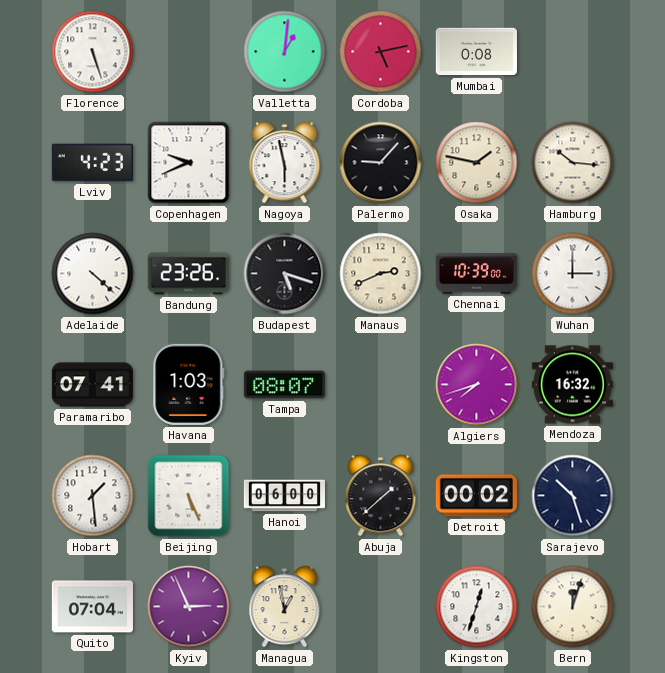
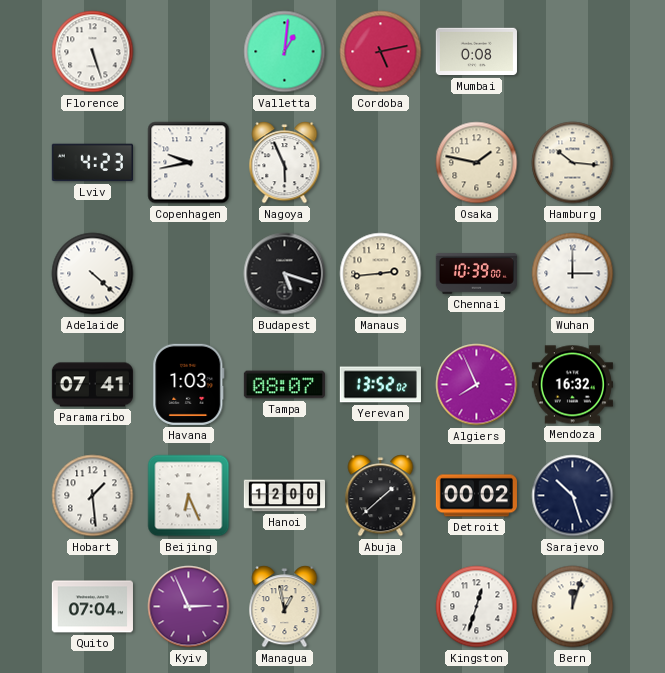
Copenhagen: 9:41 -> 9:43 (189, 163)
Nagoya: 5:58 -> 5:56 (285, 163)
Palermo: 9:07 -> none (381, 163)
Bandung: 23:26 -> none (188, 274)
Manaus: 2:41 -> 2:44 (381, 274)
Yerevan: none -> 13:52 (380, 385)
Algiers: 7:42 -> 7:56 (477, 385)
Beijing: 5:26 -> 6:26 (189, 496)
Hanoi: 06:00 -> 12:00 (284, 496)
